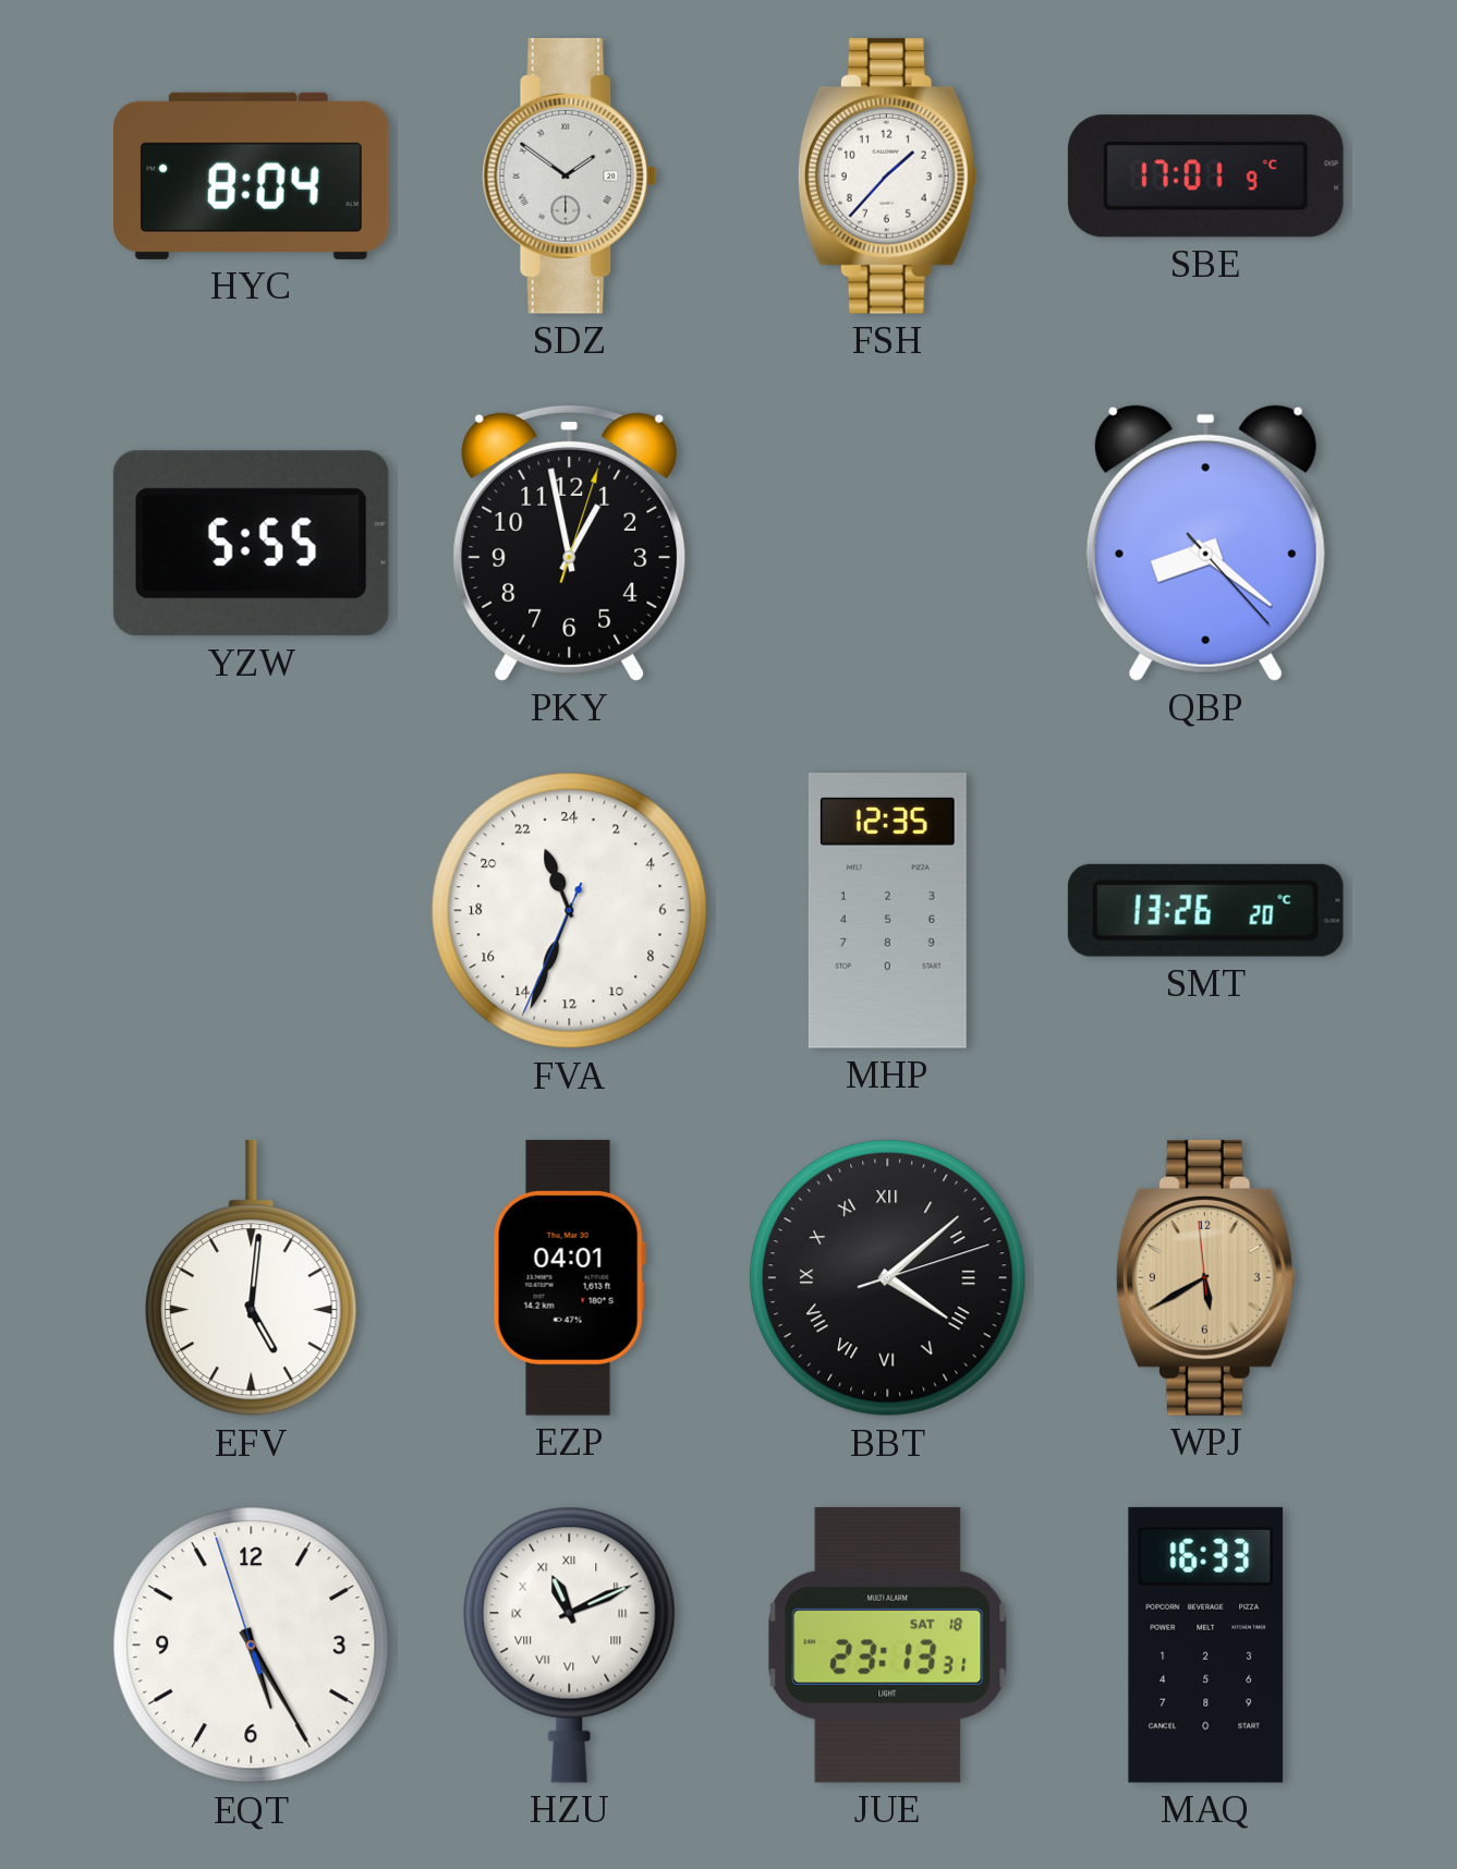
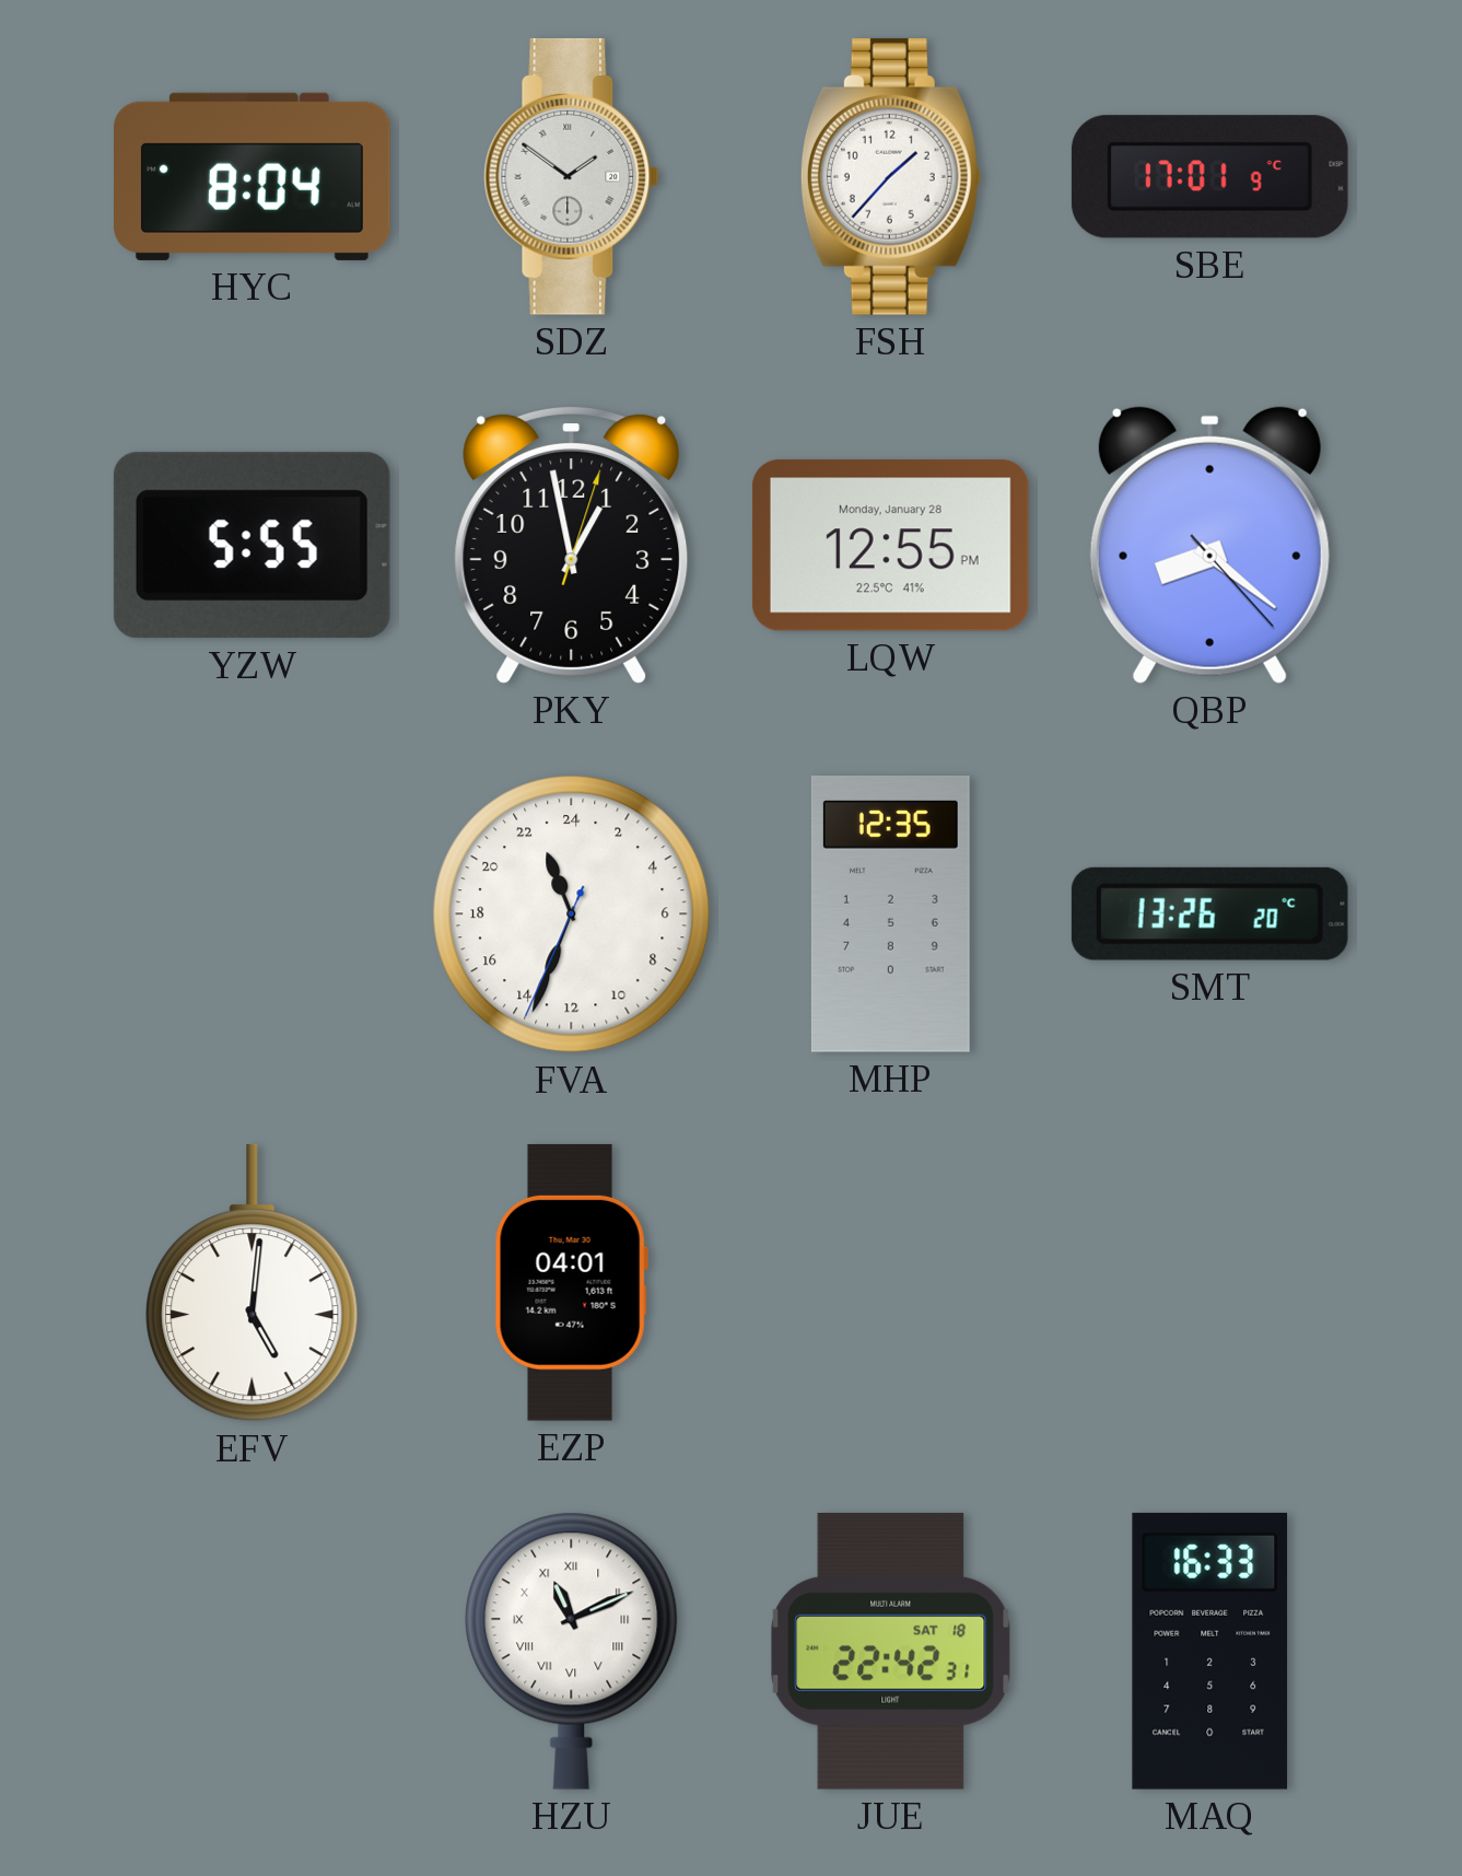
LQW: none -> 12:55 (890, 546)
BBT: 4:08 -> none (888, 1278)
WPJ: 5:39 -> none (1205, 1277)
EQT: 5:24 -> none (252, 1646)
JUE: 23:13 -> 22:42 (891, 1651)
